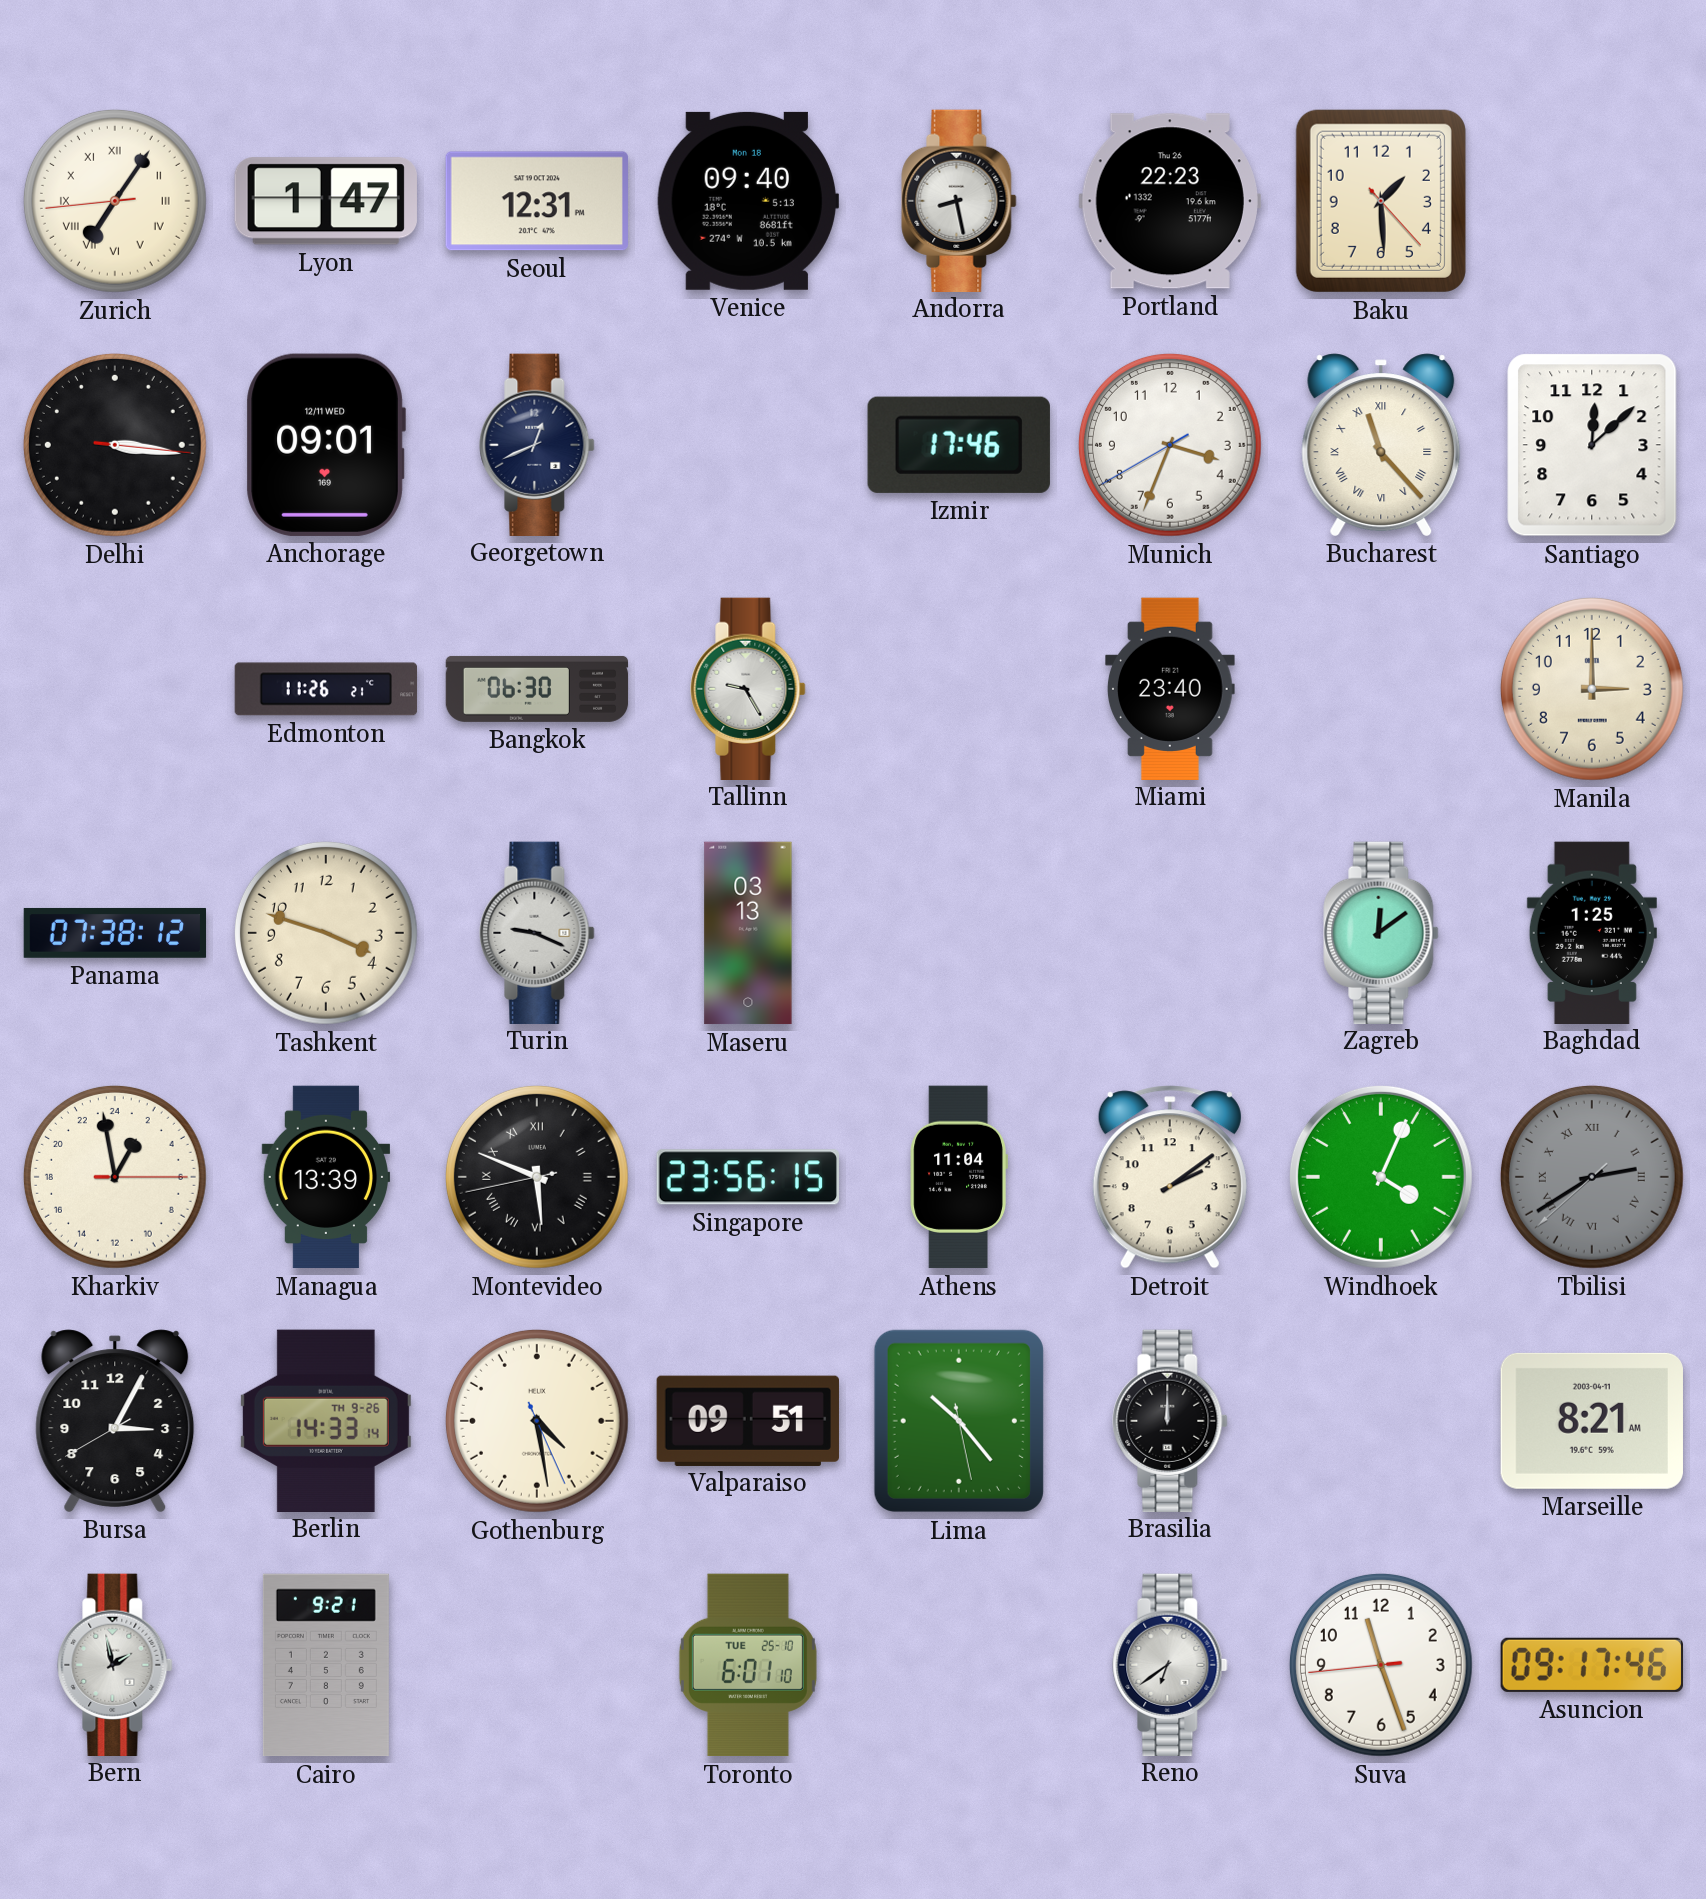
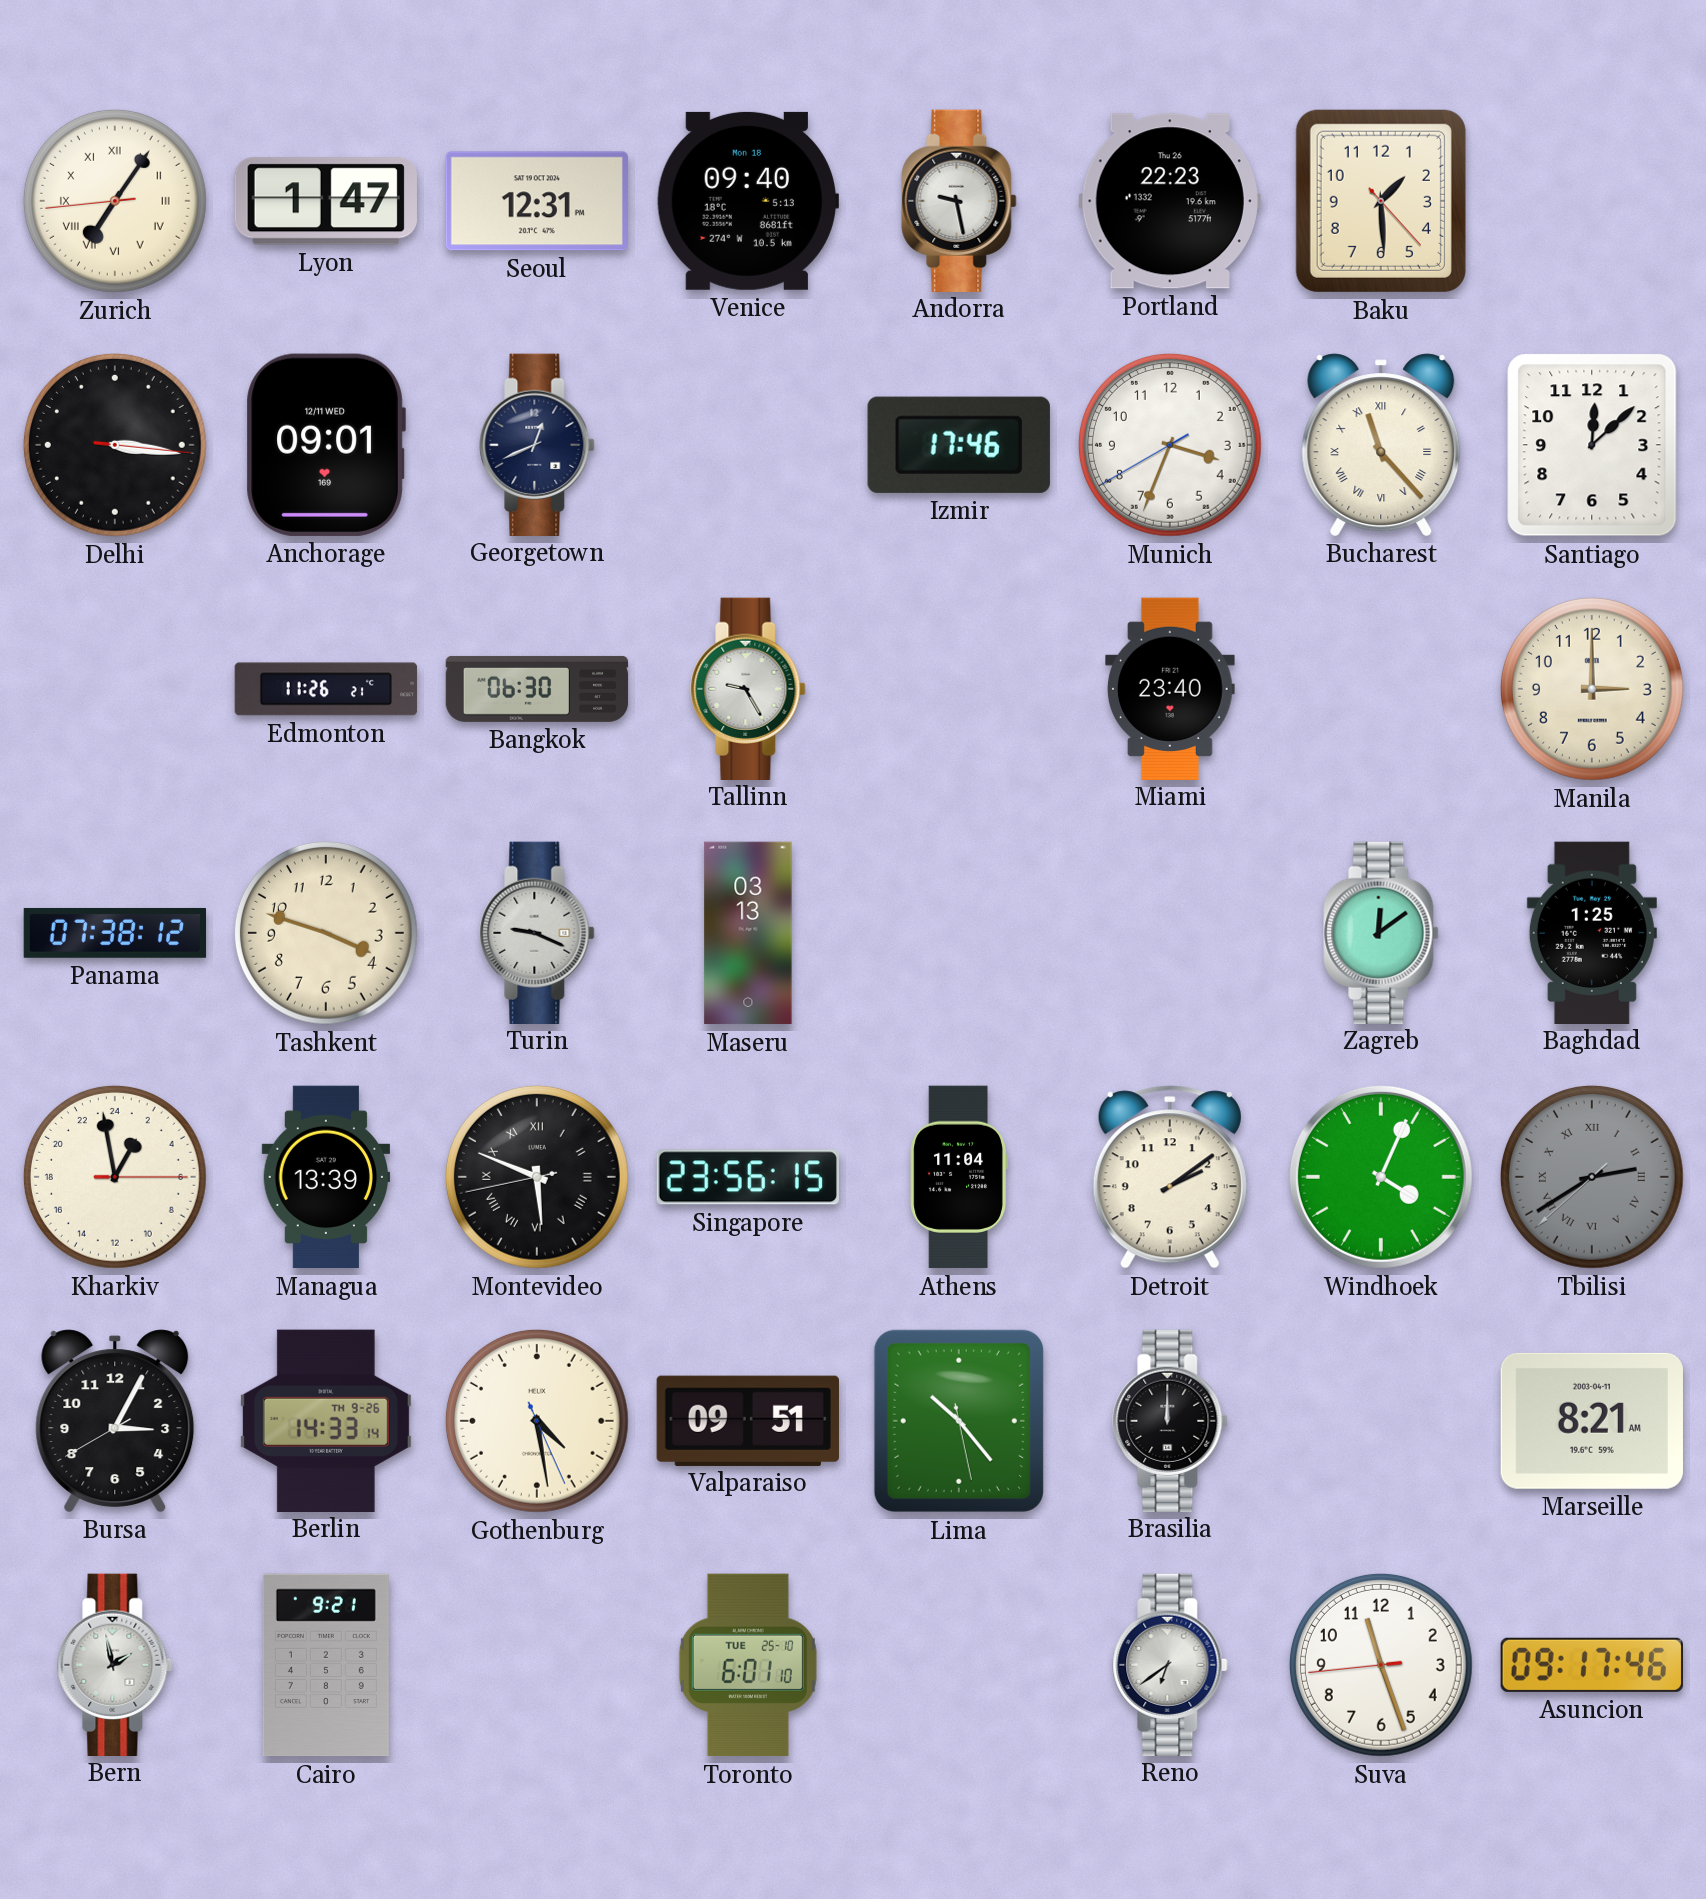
Andorra: 8:28 -> 9:28 (959, 200)
